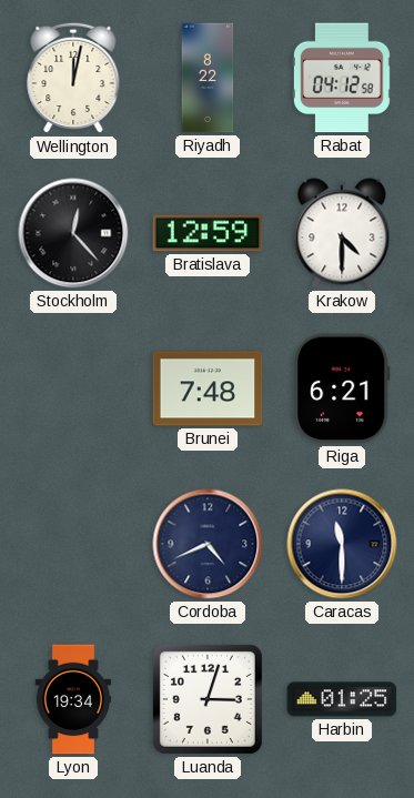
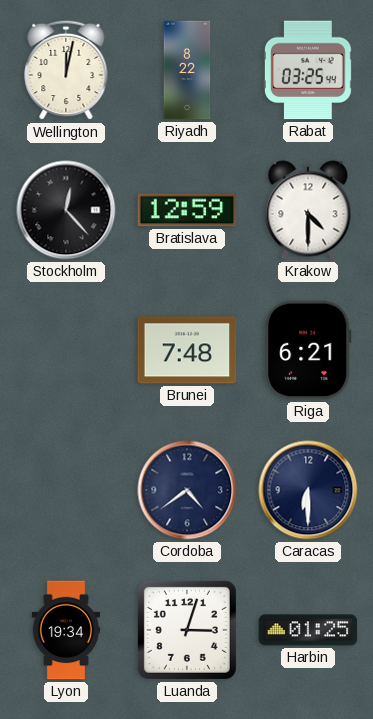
Rabat: 04:12 -> 03:25 (308, 70)
Cordoba: 4:41 -> 4:39 (187, 490)
Caracas: 11:30 -> 6:30 (308, 490)
